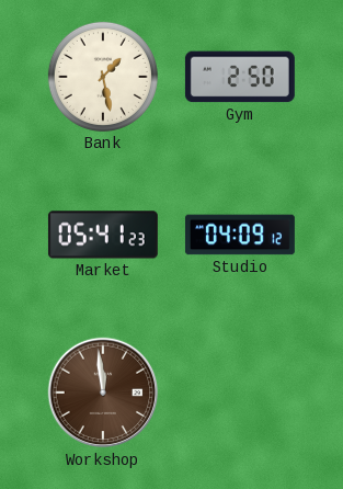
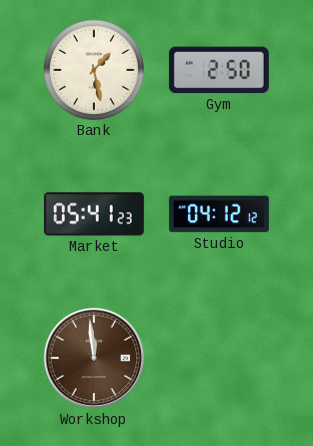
Studio: 04:09 -> 04:12 (219, 214)
